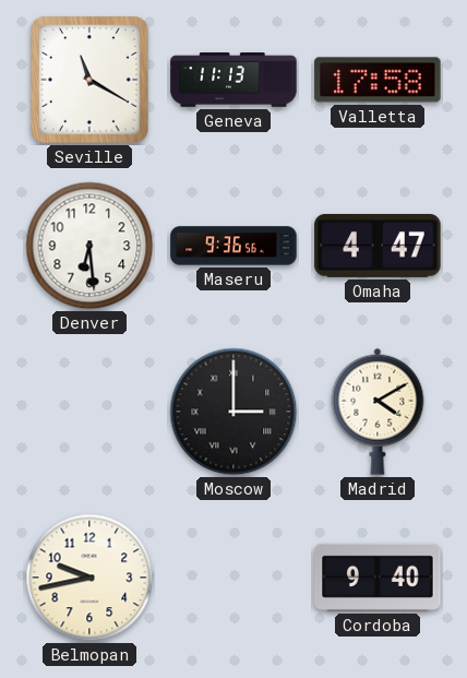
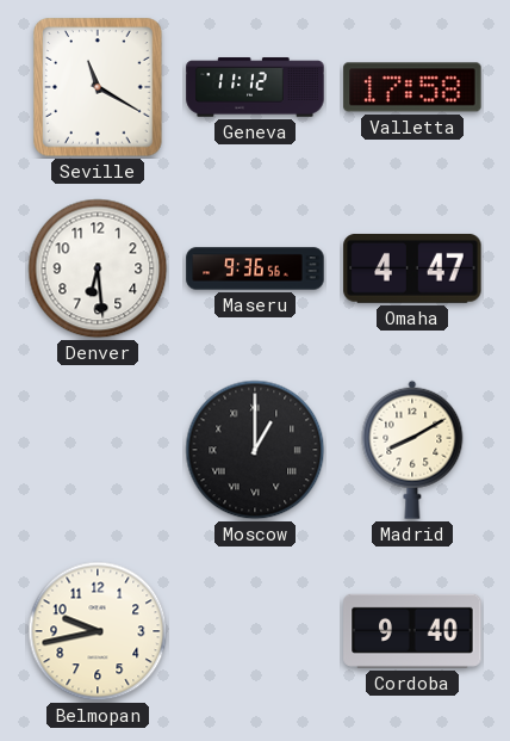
Geneva: 11:13 -> 11:12 (255, 87)
Moscow: 3:00 -> 1:00 (255, 450)
Madrid: 4:10 -> 8:10 (412, 450)
